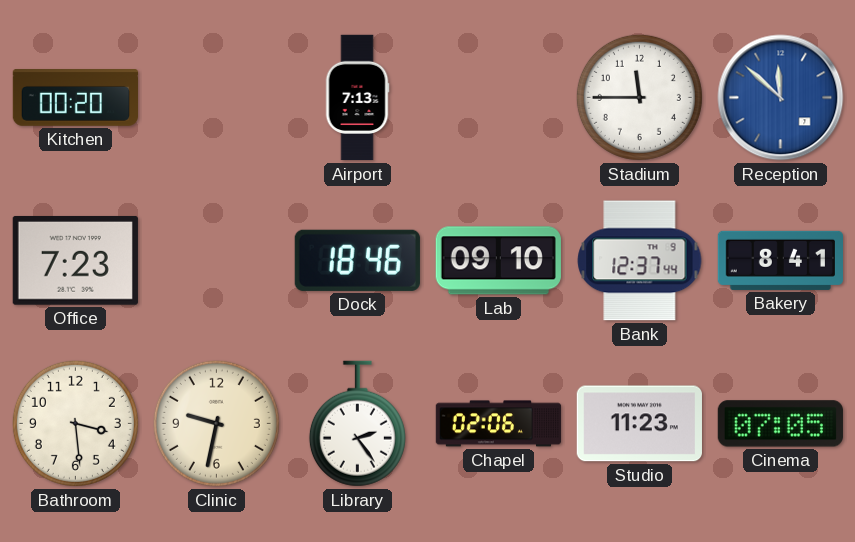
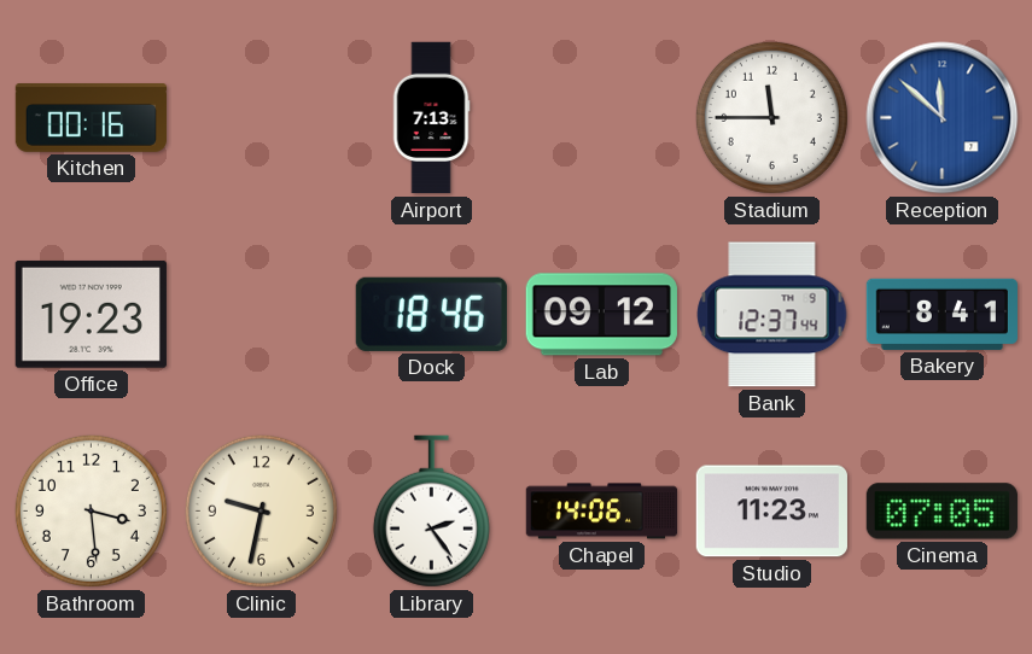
Kitchen: 00:20 -> 00:16 (91, 118)
Office: 7:23 -> 19:23 (91, 314)
Lab: 09:10 -> 09:12 (601, 315)
Chapel: 02:06 -> 14:06 (602, 512)
